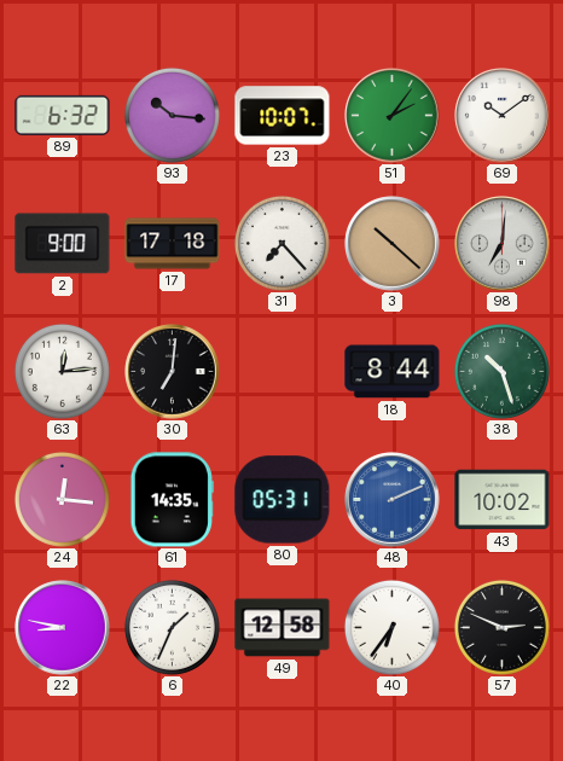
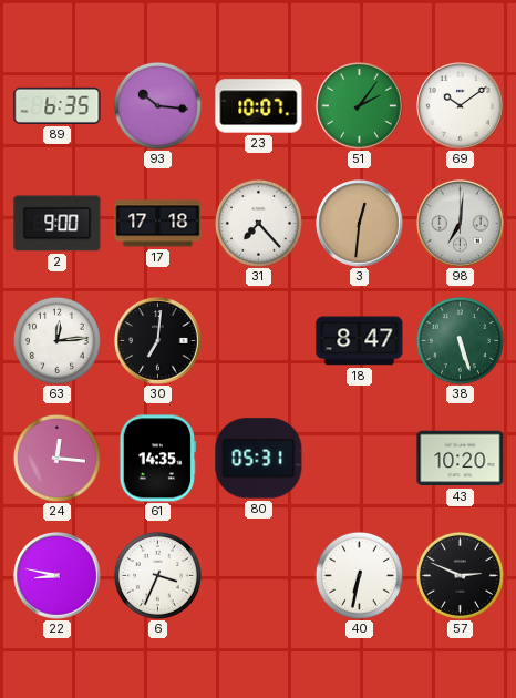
89: 6:32 -> 6:35 (58, 105)
3: 10:22 -> 12:31 (360, 224)
18: 8:44 -> 8:47 (360, 341)
38: 10:27 -> 5:27 (460, 340)
48: 2:11 -> none (393, 500)
43: 10:02 -> 10:20 (461, 459)
6: 1:34 -> 3:34 (157, 575)
49: 12:58 -> none (283, 628)
40: 6:36 -> 6:32 (359, 575)
